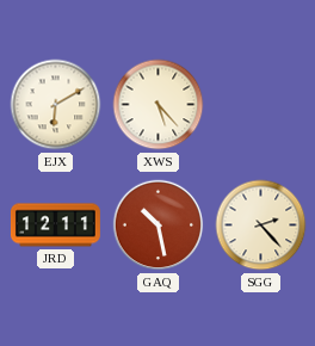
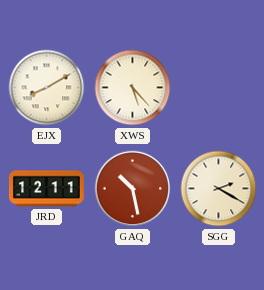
EJX: 6:10 -> 8:10 (47, 88)
SGG: 2:23 -> 2:20 (219, 189)
